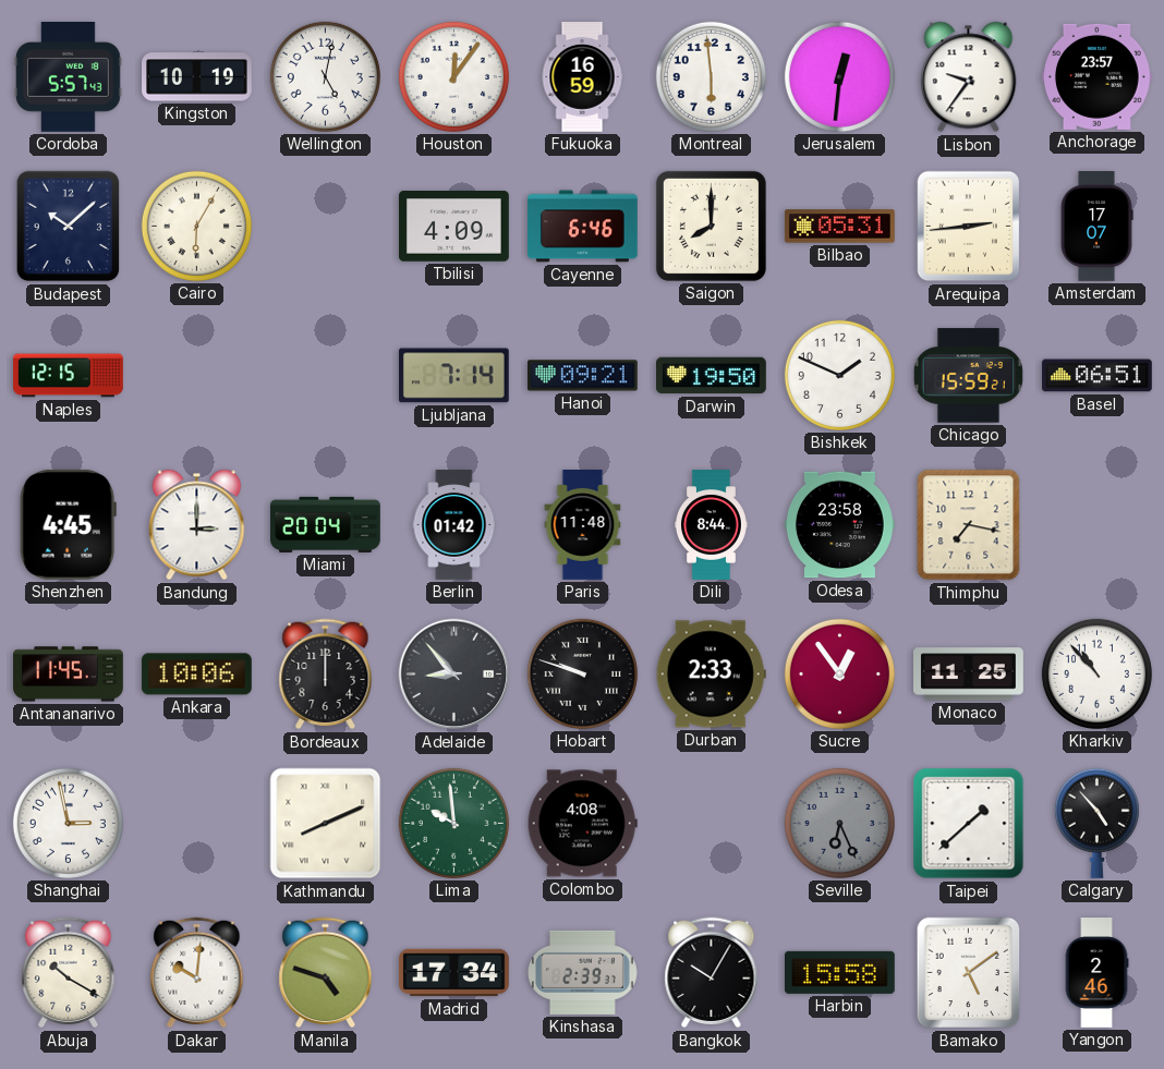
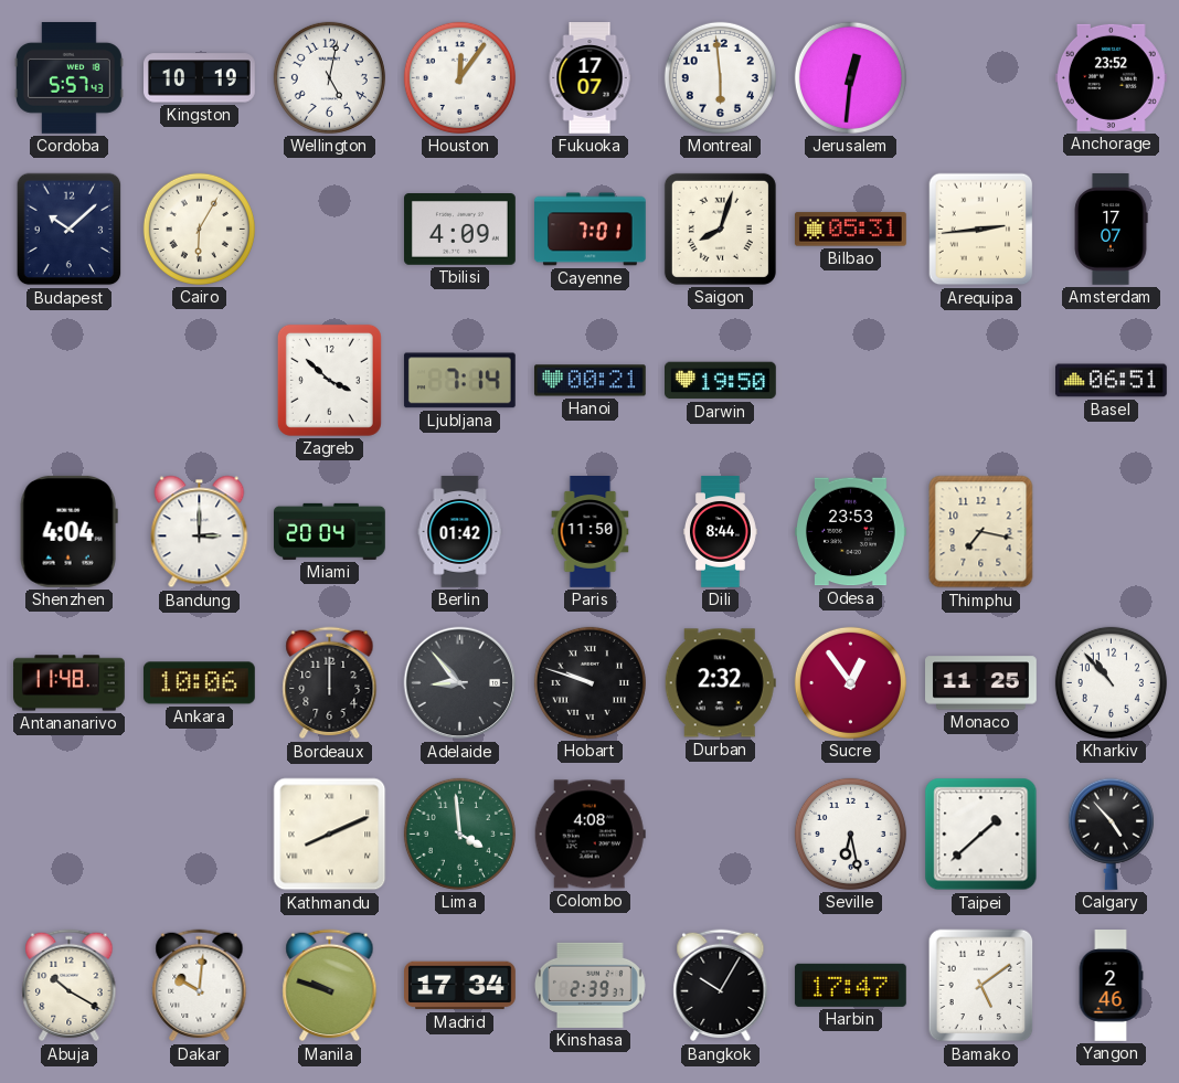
Fukuoka: 16:59 -> 17:07 (589, 78)
Lisbon: 9:36 -> none (969, 77)
Anchorage: 23:57 -> 23:52 (1111, 77)
Cayenne: 6:46 -> 7:01 (591, 230)
Saigon: 8:00 -> 8:03 (720, 229)
Naples: 12:15 -> none (69, 376)
Zagreb: none -> 3:52 (329, 380)
Hanoi: 09:21 -> 00:21 (591, 381)
Bishkek: 1:49 -> none (839, 375)
Chicago: 15:59 -> none (968, 376)
Shenzhen: 4:45 -> 4:04 (68, 531)
Paris: 11:48 -> 11:50 (591, 532)
Odesa: 23:58 -> 23:53 (851, 532)
Antananarivo: 11:45 -> 11:48 (70, 683)
Durban: 2:33 -> 2:32 (720, 683)
Shanghai: 2:58 -> none (68, 823)
Lima: 9:59 -> 3:59 (459, 834)
Seville: 6:26 -> 6:28 (850, 834)
Seville dial: grey -> white (850, 834)
Manila: 4:48 -> 9:48 (330, 986)
Harbin: 15:58 -> 17:47 (850, 985)
